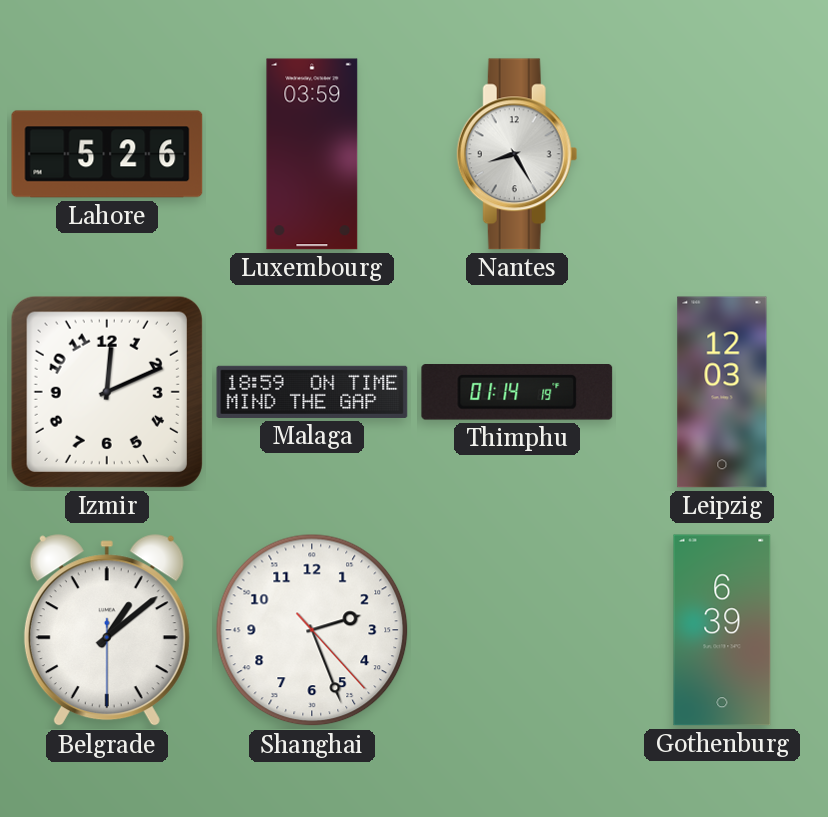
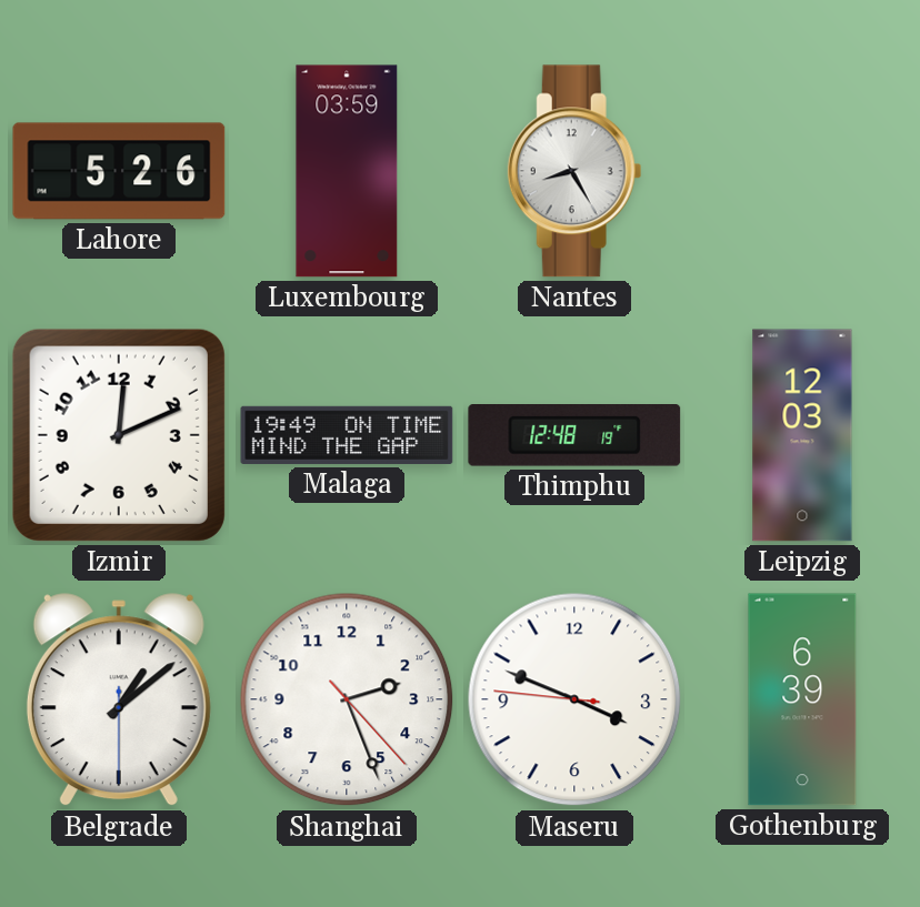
Malaga: 18:59 -> 19:49 (347, 435)
Thimphu: 01:14 -> 12:48 (574, 435)
Maseru: none -> 3:48 (574, 699)
